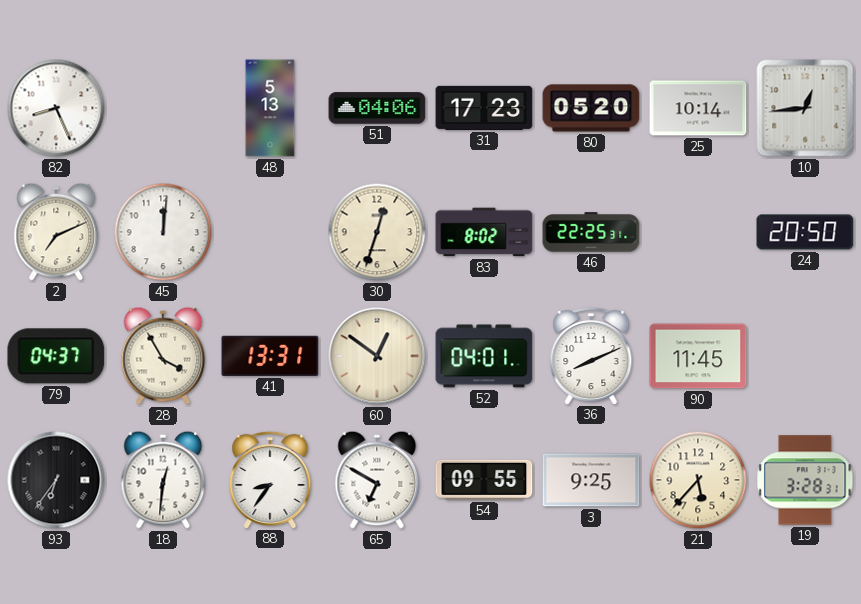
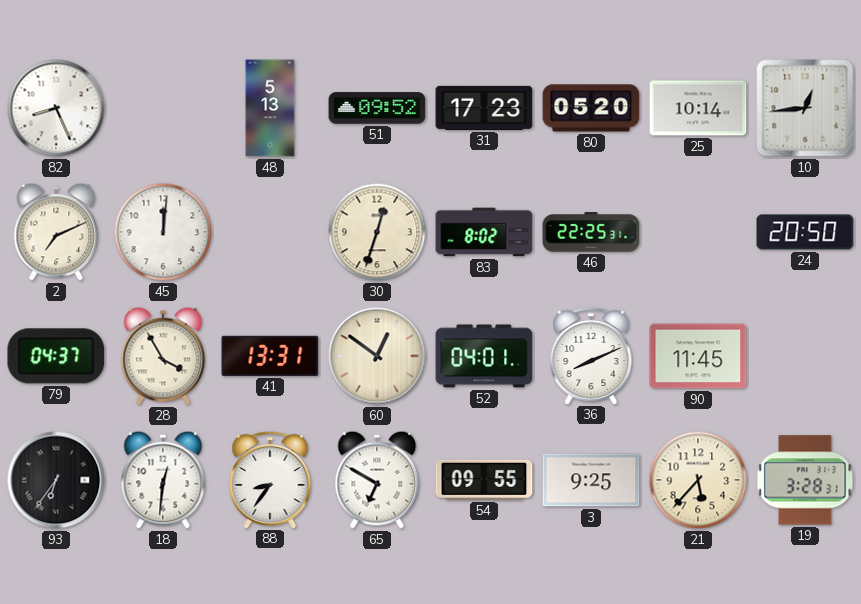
51: 04:06 -> 09:52 (377, 108)
